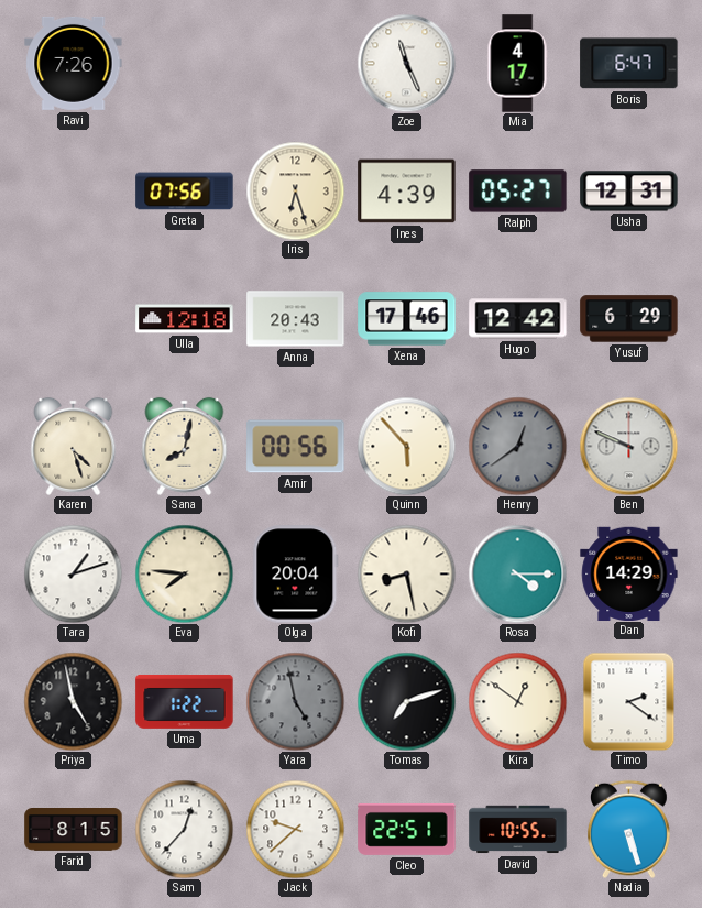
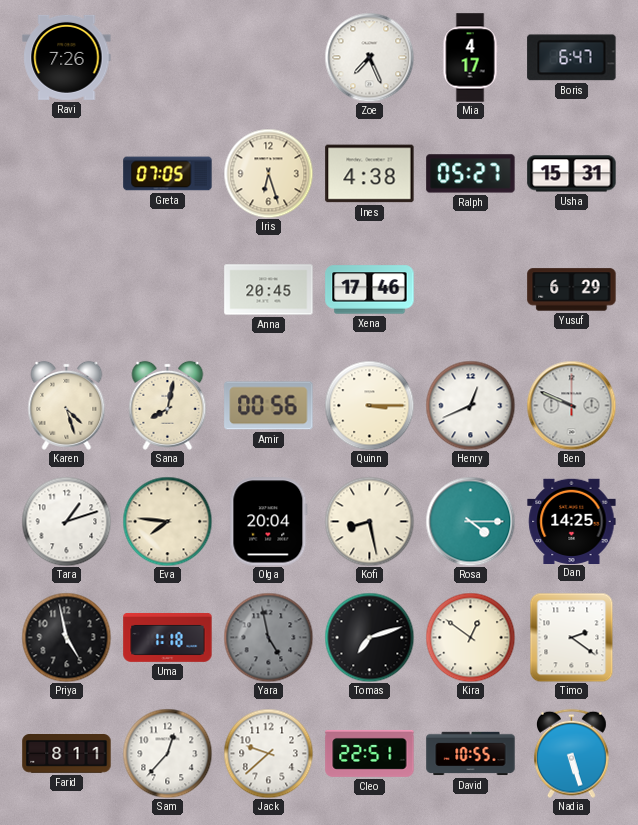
Zoe: 11:26 -> 7:26 (369, 57)
Greta: 07:56 -> 07:05 (168, 174)
Ines: 4:39 -> 4:38 (370, 174)
Usha: 12:31 -> 15:31 (572, 174)
Ulla: 12:18 -> none (185, 319)
Anna: 20:43 -> 20:45 (269, 290)
Hugo: 12:42 -> none (518, 319)
Quinn: 5:53 -> 3:15 (369, 405)
Henry: 12:39 -> 12:41 (470, 405)
Henry dial: grey -> white (470, 405)
Dan: 14:29 -> 14:25 (572, 521)
Uma: 1:22 -> 1:18 (168, 637)
Farid: 8:15 -> 8:11 (67, 754)
